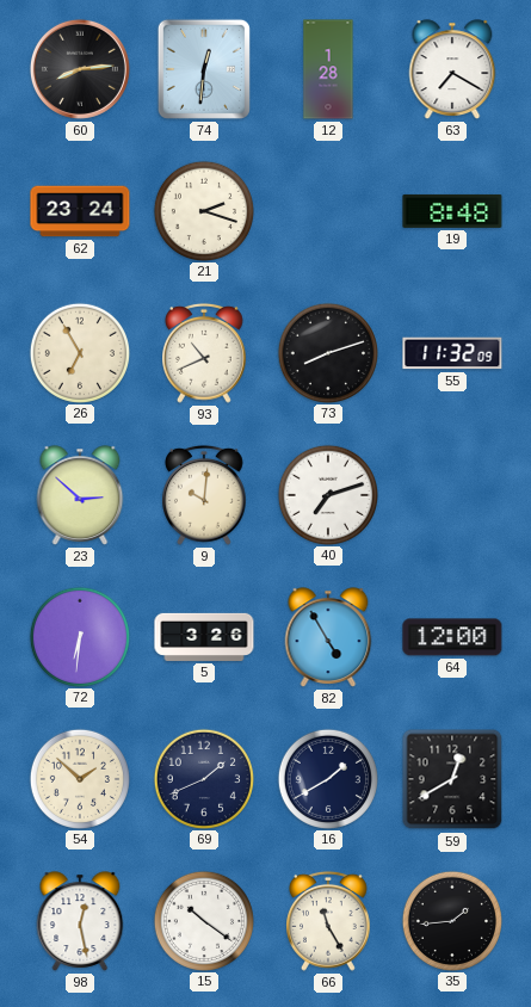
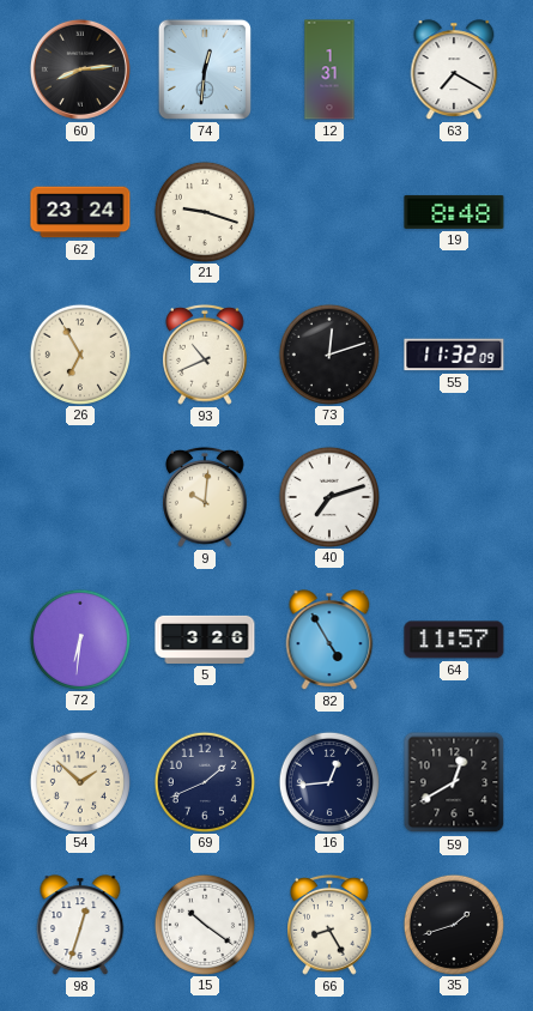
12: 1:28 -> 1:31 (329, 69)
21: 2:18 -> 9:18 (204, 211)
73: 8:12 -> 12:12 (328, 353)
23: 2:52 -> none (80, 495)
64: 12:00 -> 11:57 (454, 640)
16: 1:40 -> 12:44 (328, 781)
98: 12:28 -> 12:33 (80, 925)
66: 11:25 -> 8:25 (331, 925)
35: 1:44 -> 1:42 (453, 924)
